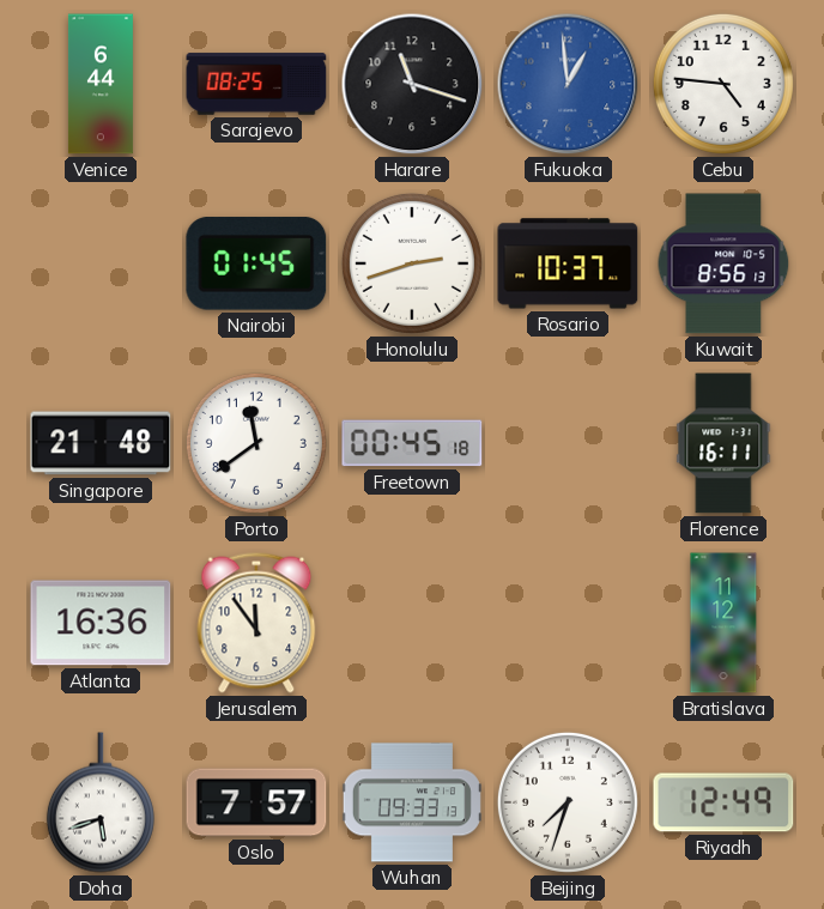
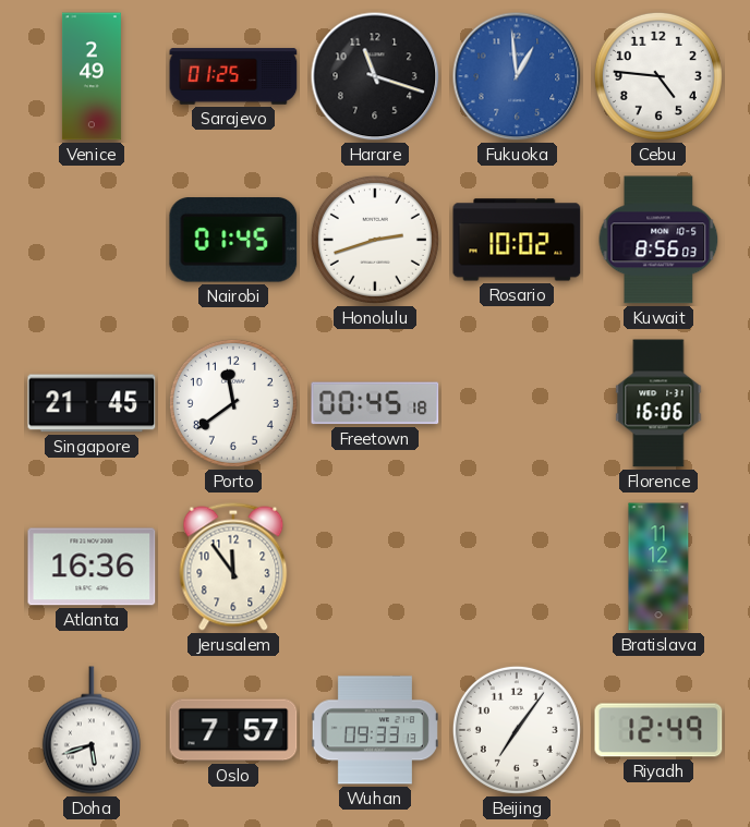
Venice: 6:44 -> 2:49 (92, 76)
Sarajevo: 08:25 -> 01:25 (233, 76)
Rosario: 10:37 -> 10:02 (517, 240)
Kuwait: 8:56:13 -> 8:56:03 (658, 240)
Singapore: 21:48 -> 21:45 (92, 403)
Florence: 16:11 -> 16:06 (658, 403)
Beijing: 7:33 -> 7:06 (517, 730)
